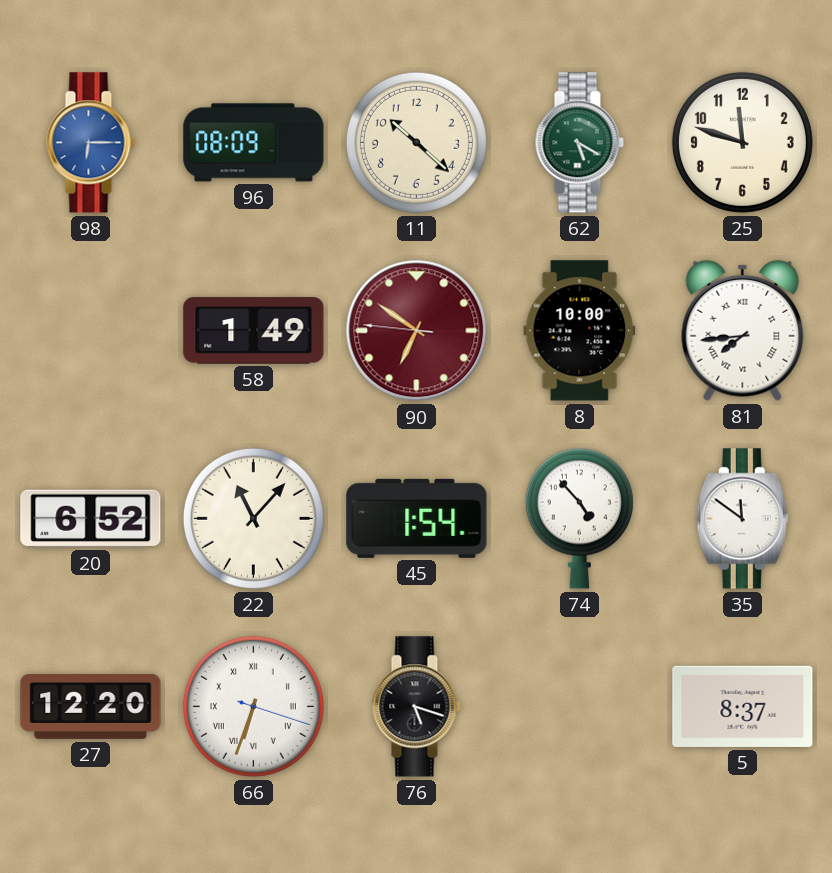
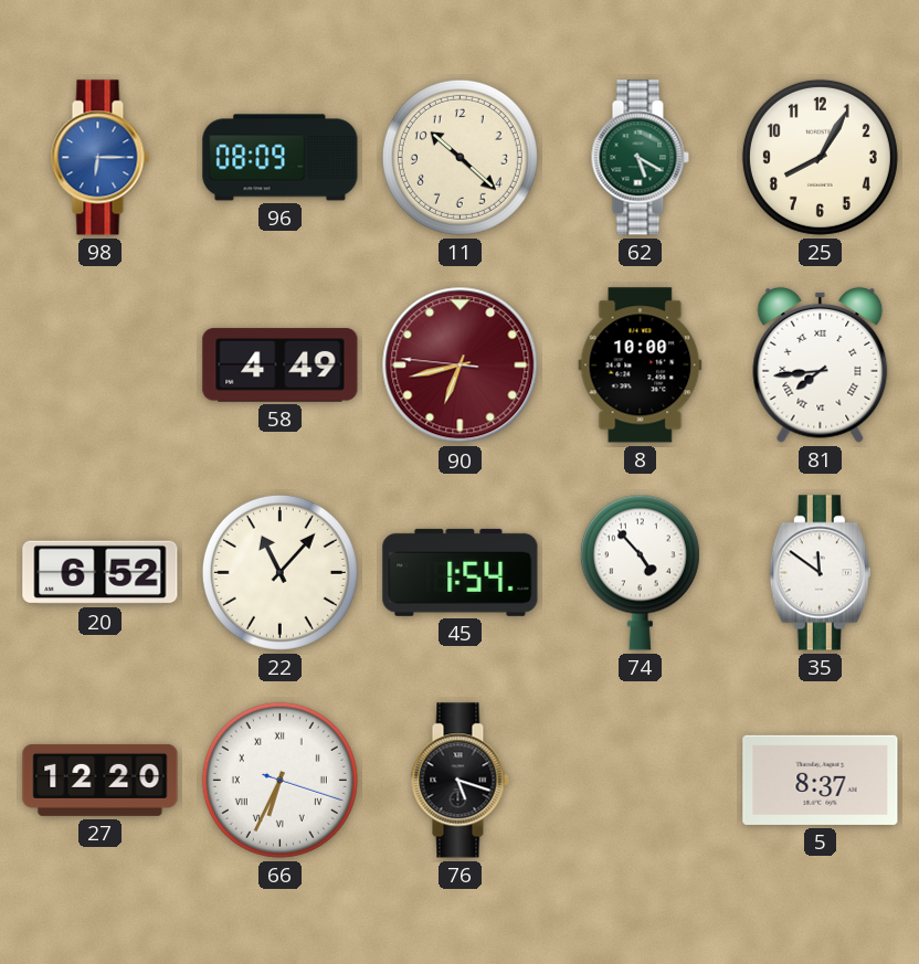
25: 11:48 -> 8:05 (820, 157)
58: 1:49 -> 4:49 (281, 366)
90: 6:50 -> 6:42 (461, 366)
66: 6:33 -> 6:34 (279, 780)
